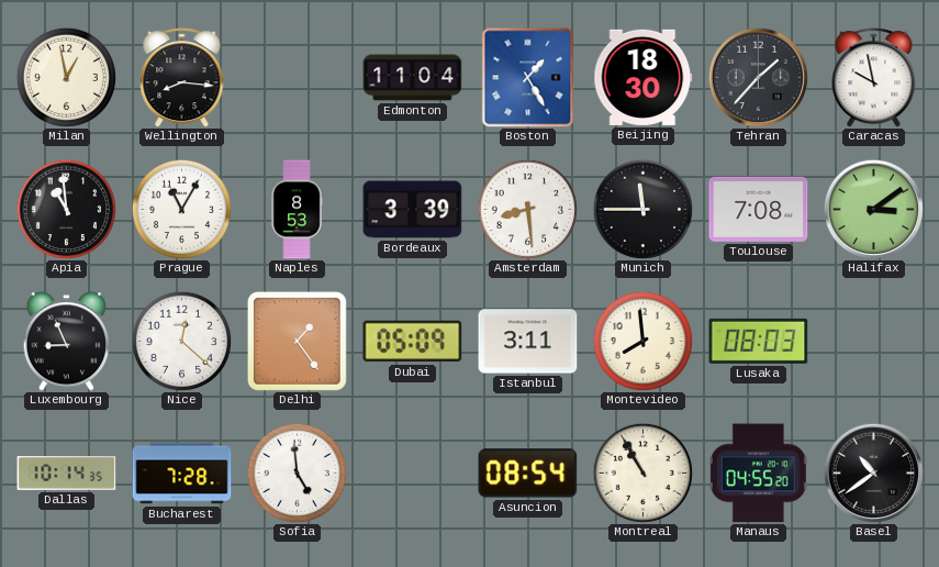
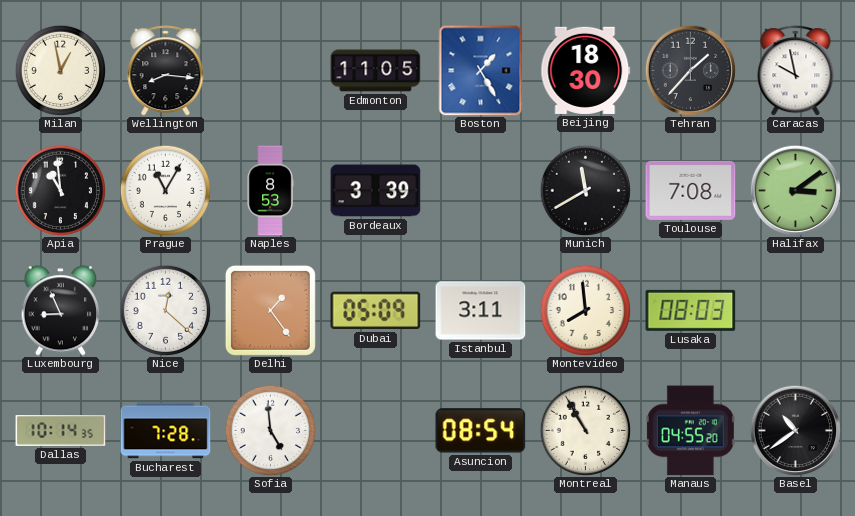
Edmonton: 11:04 -> 11:05 (376, 71)
Amsterdam: 8:29 -> none (527, 209)
Munich: 11:45 -> 11:40 (585, 190)
